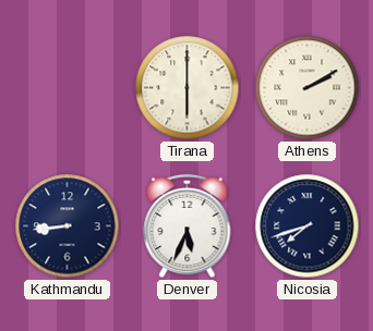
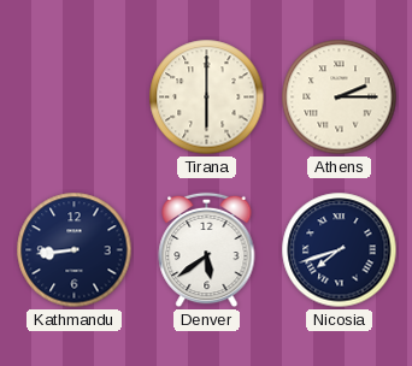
Athens: 2:10 -> 2:15 (340, 98)
Denver: 5:34 -> 5:39 (207, 250)
